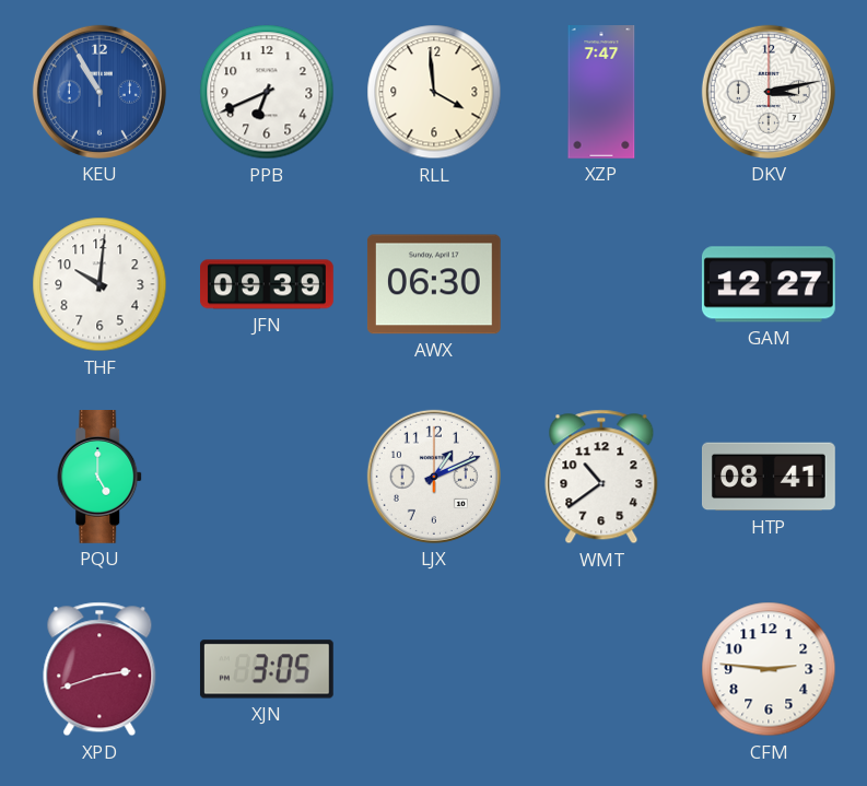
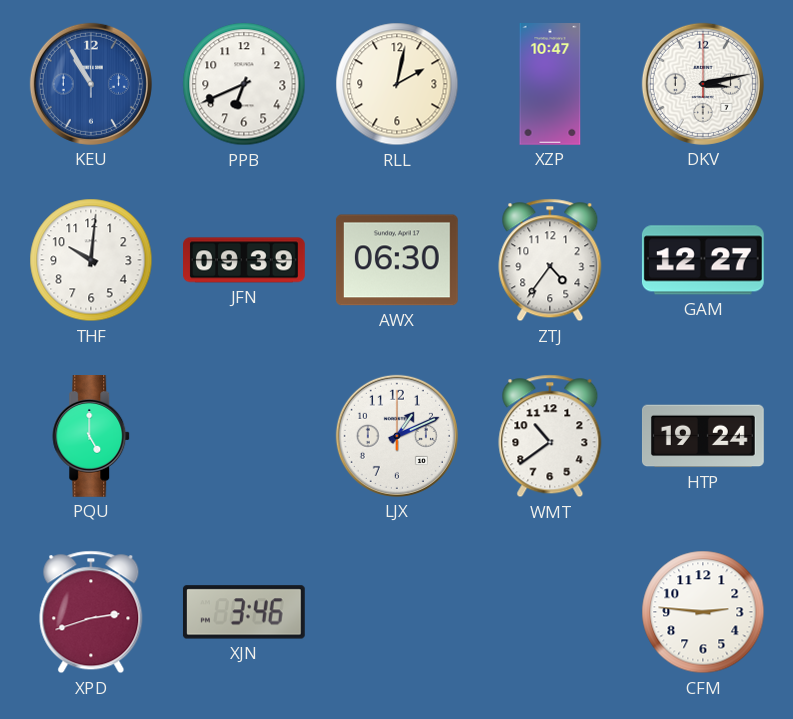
RLL: 3:59 -> 2:02 (397, 84)
XZP: 7:47 -> 10:47 (550, 85)
ZTJ: none -> 4:36 (550, 260)
HTP: 08:41 -> 19:24 (703, 436)
XJN: 3:05 -> 3:46 (244, 612)
